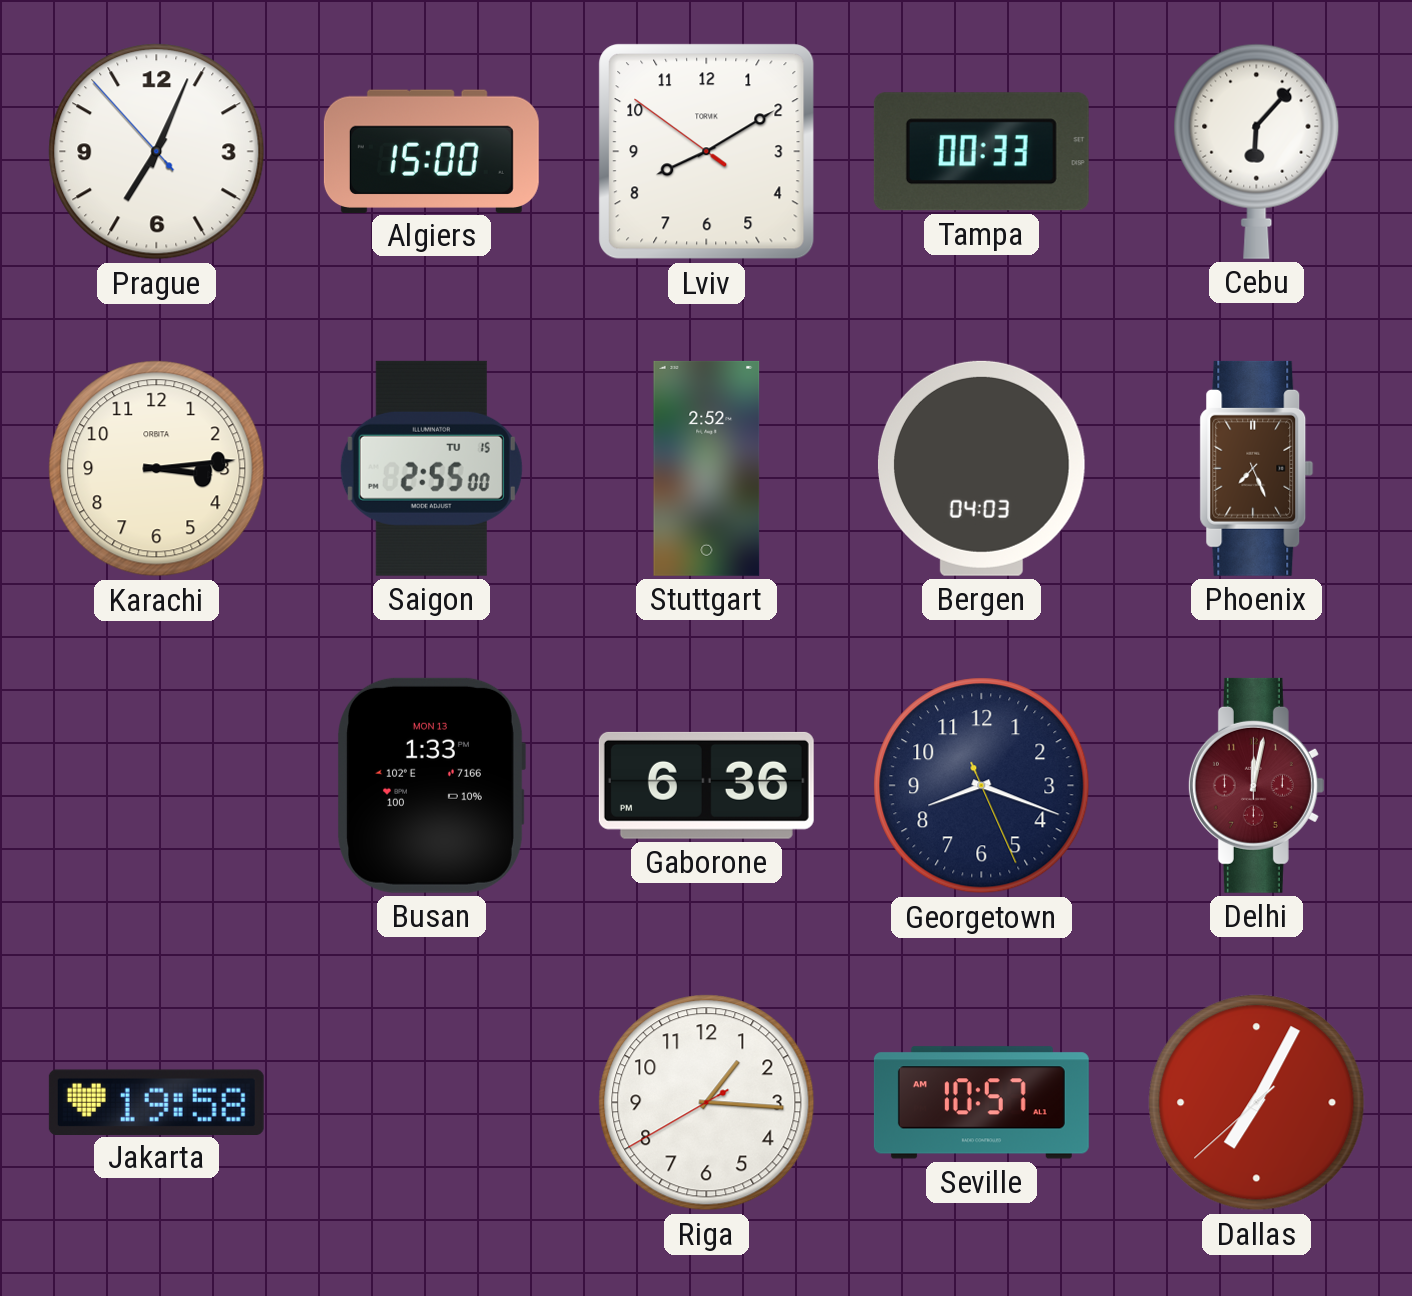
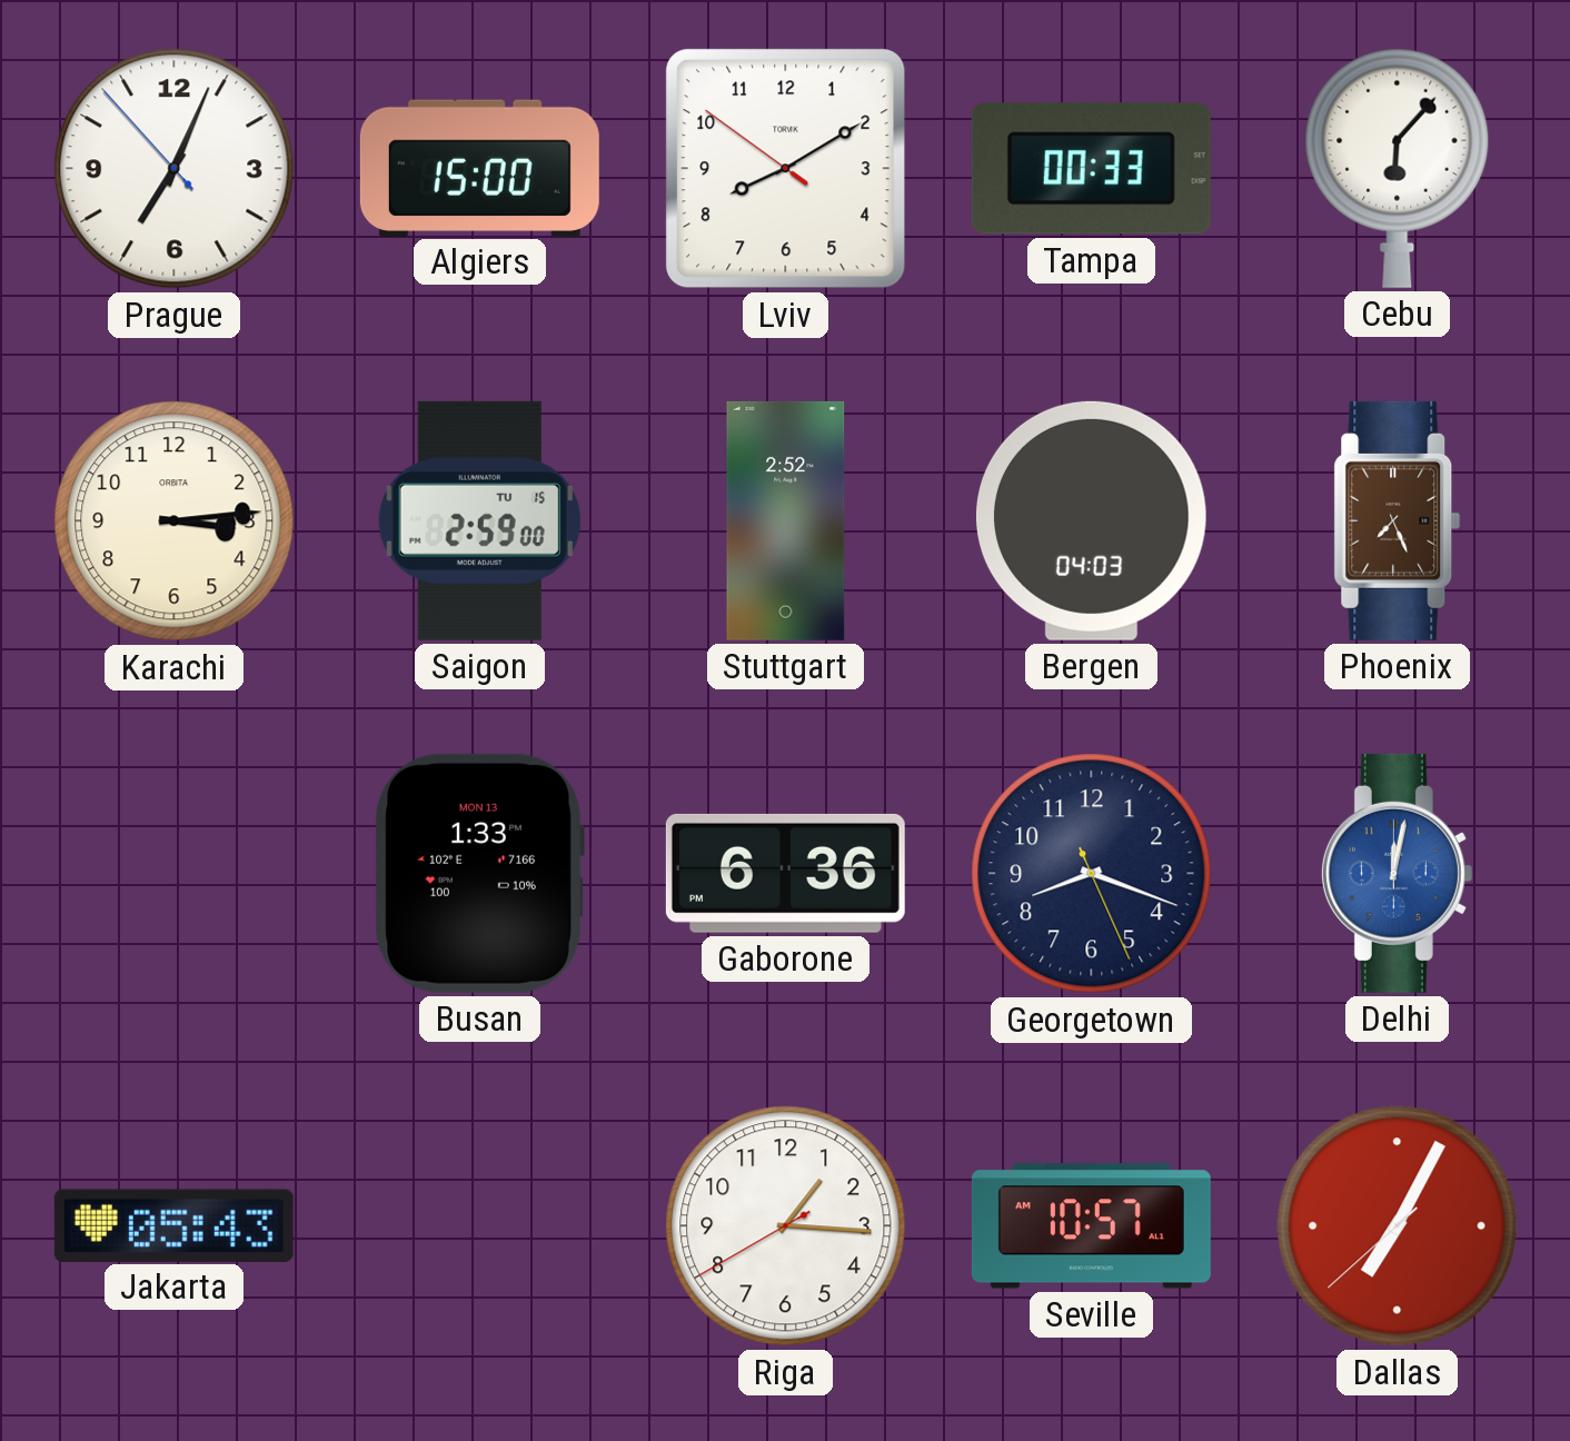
Saigon: 2:55 -> 2:59 (479, 520)
Delhi dial: burgundy -> blue (1397, 873)
Jakarta: 19:58 -> 05:43 (173, 1225)
